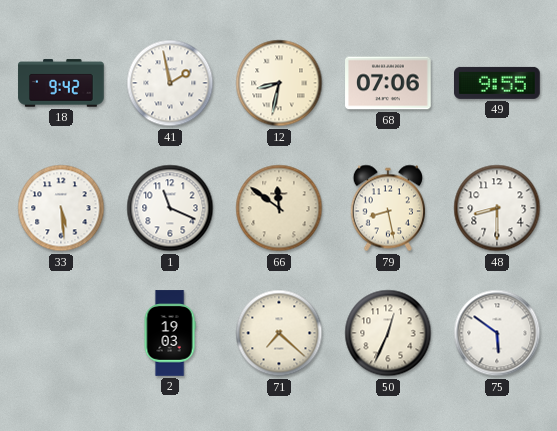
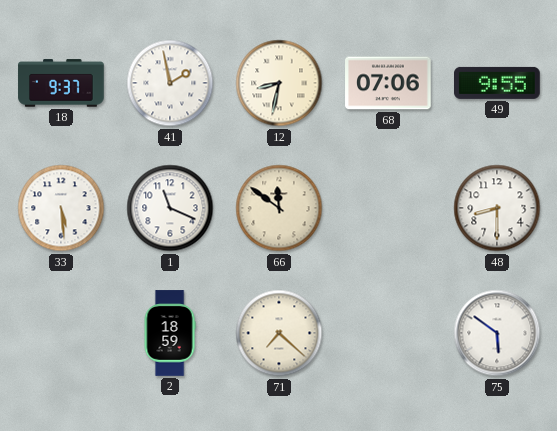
18: 9:42 -> 9:37 (61, 83)
79: 8:28 -> none (387, 208)
2: 19:03 -> 18:59 (170, 333)
50: 12:34 -> none (388, 333)
